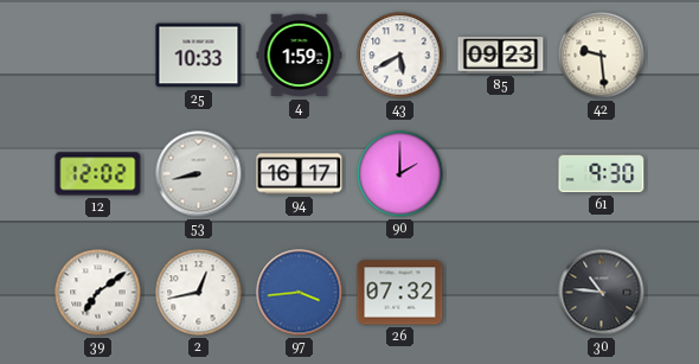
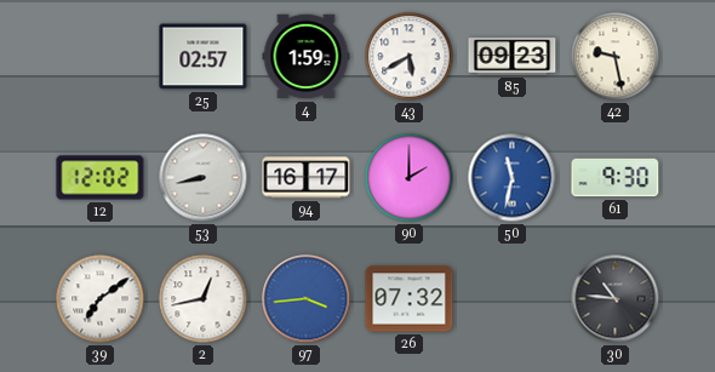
25: 10:33 -> 02:57 (204, 57)
42: 9:29 -> 9:28 (616, 57)
50: none -> 11:32 (513, 178)
